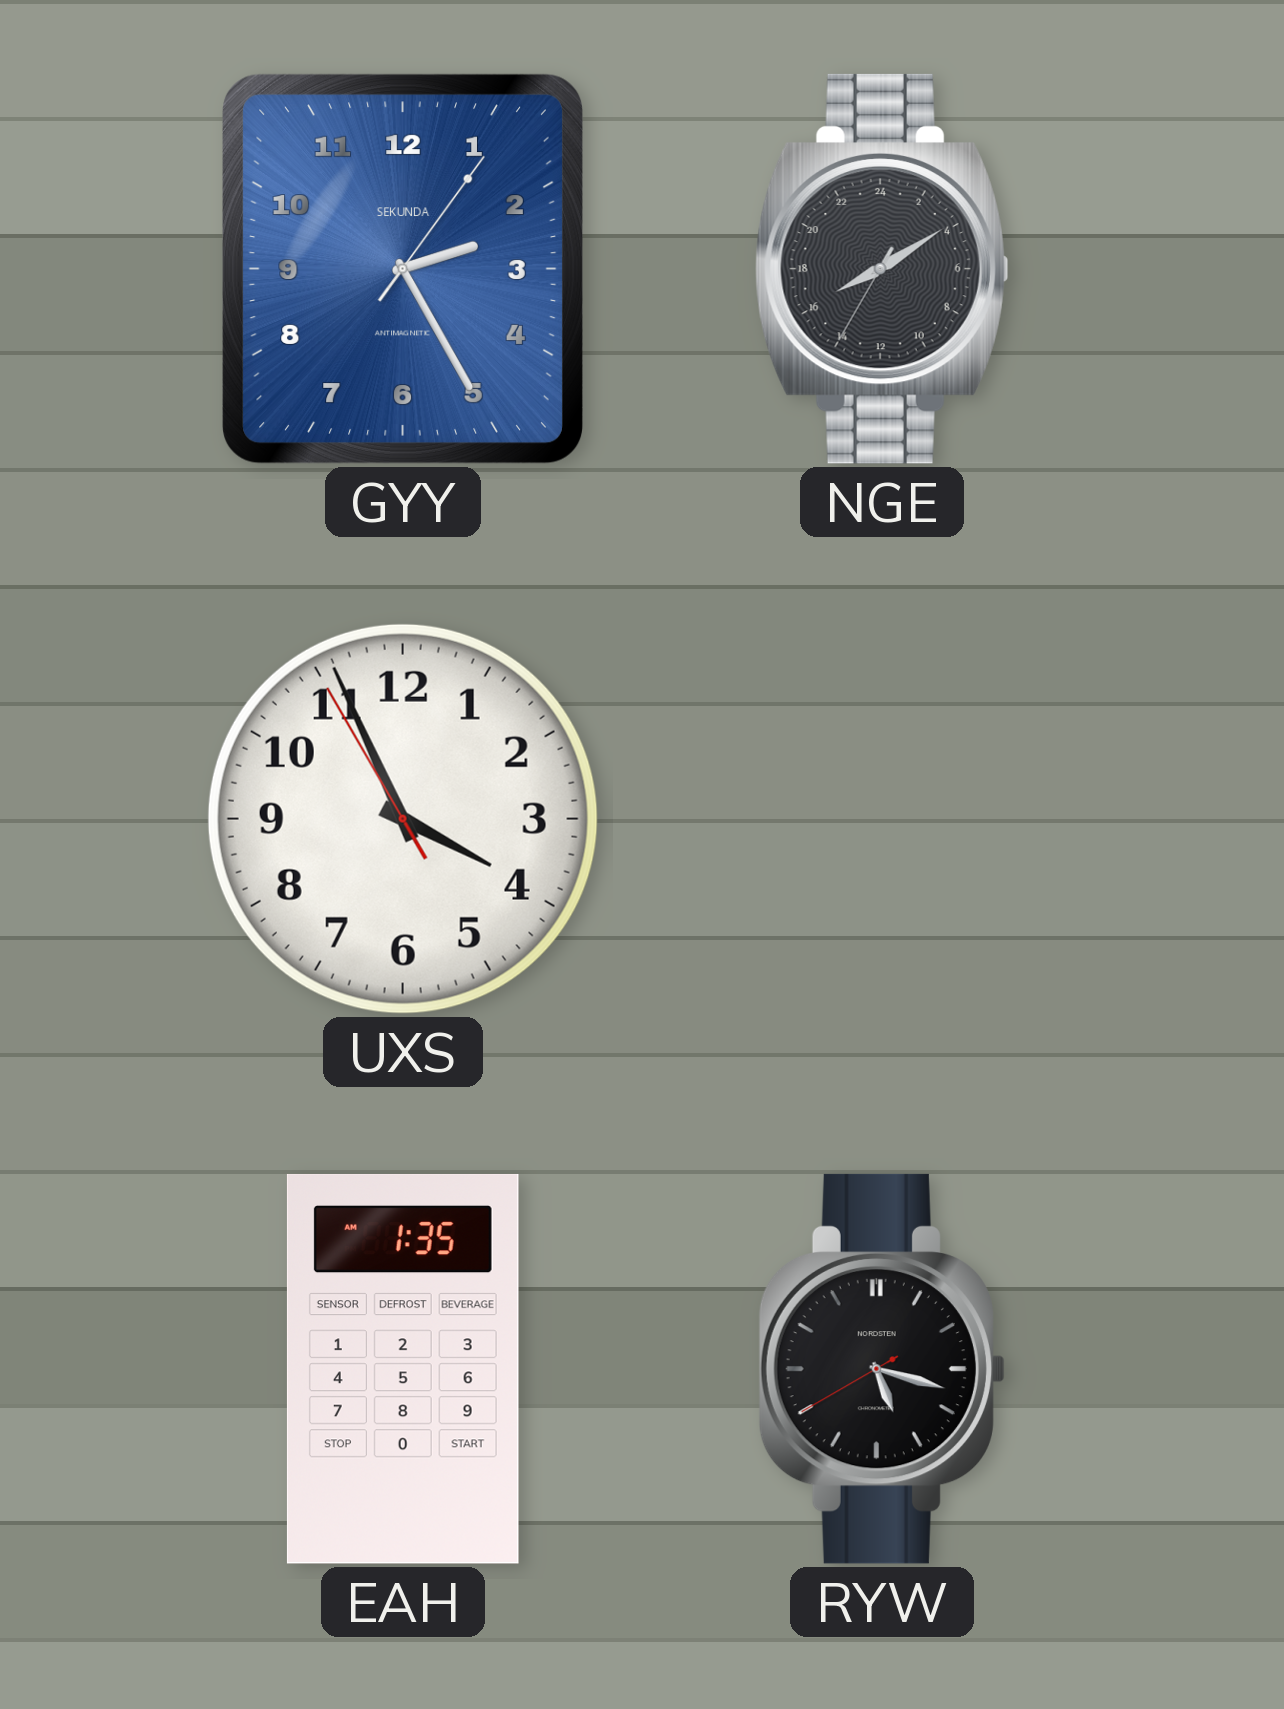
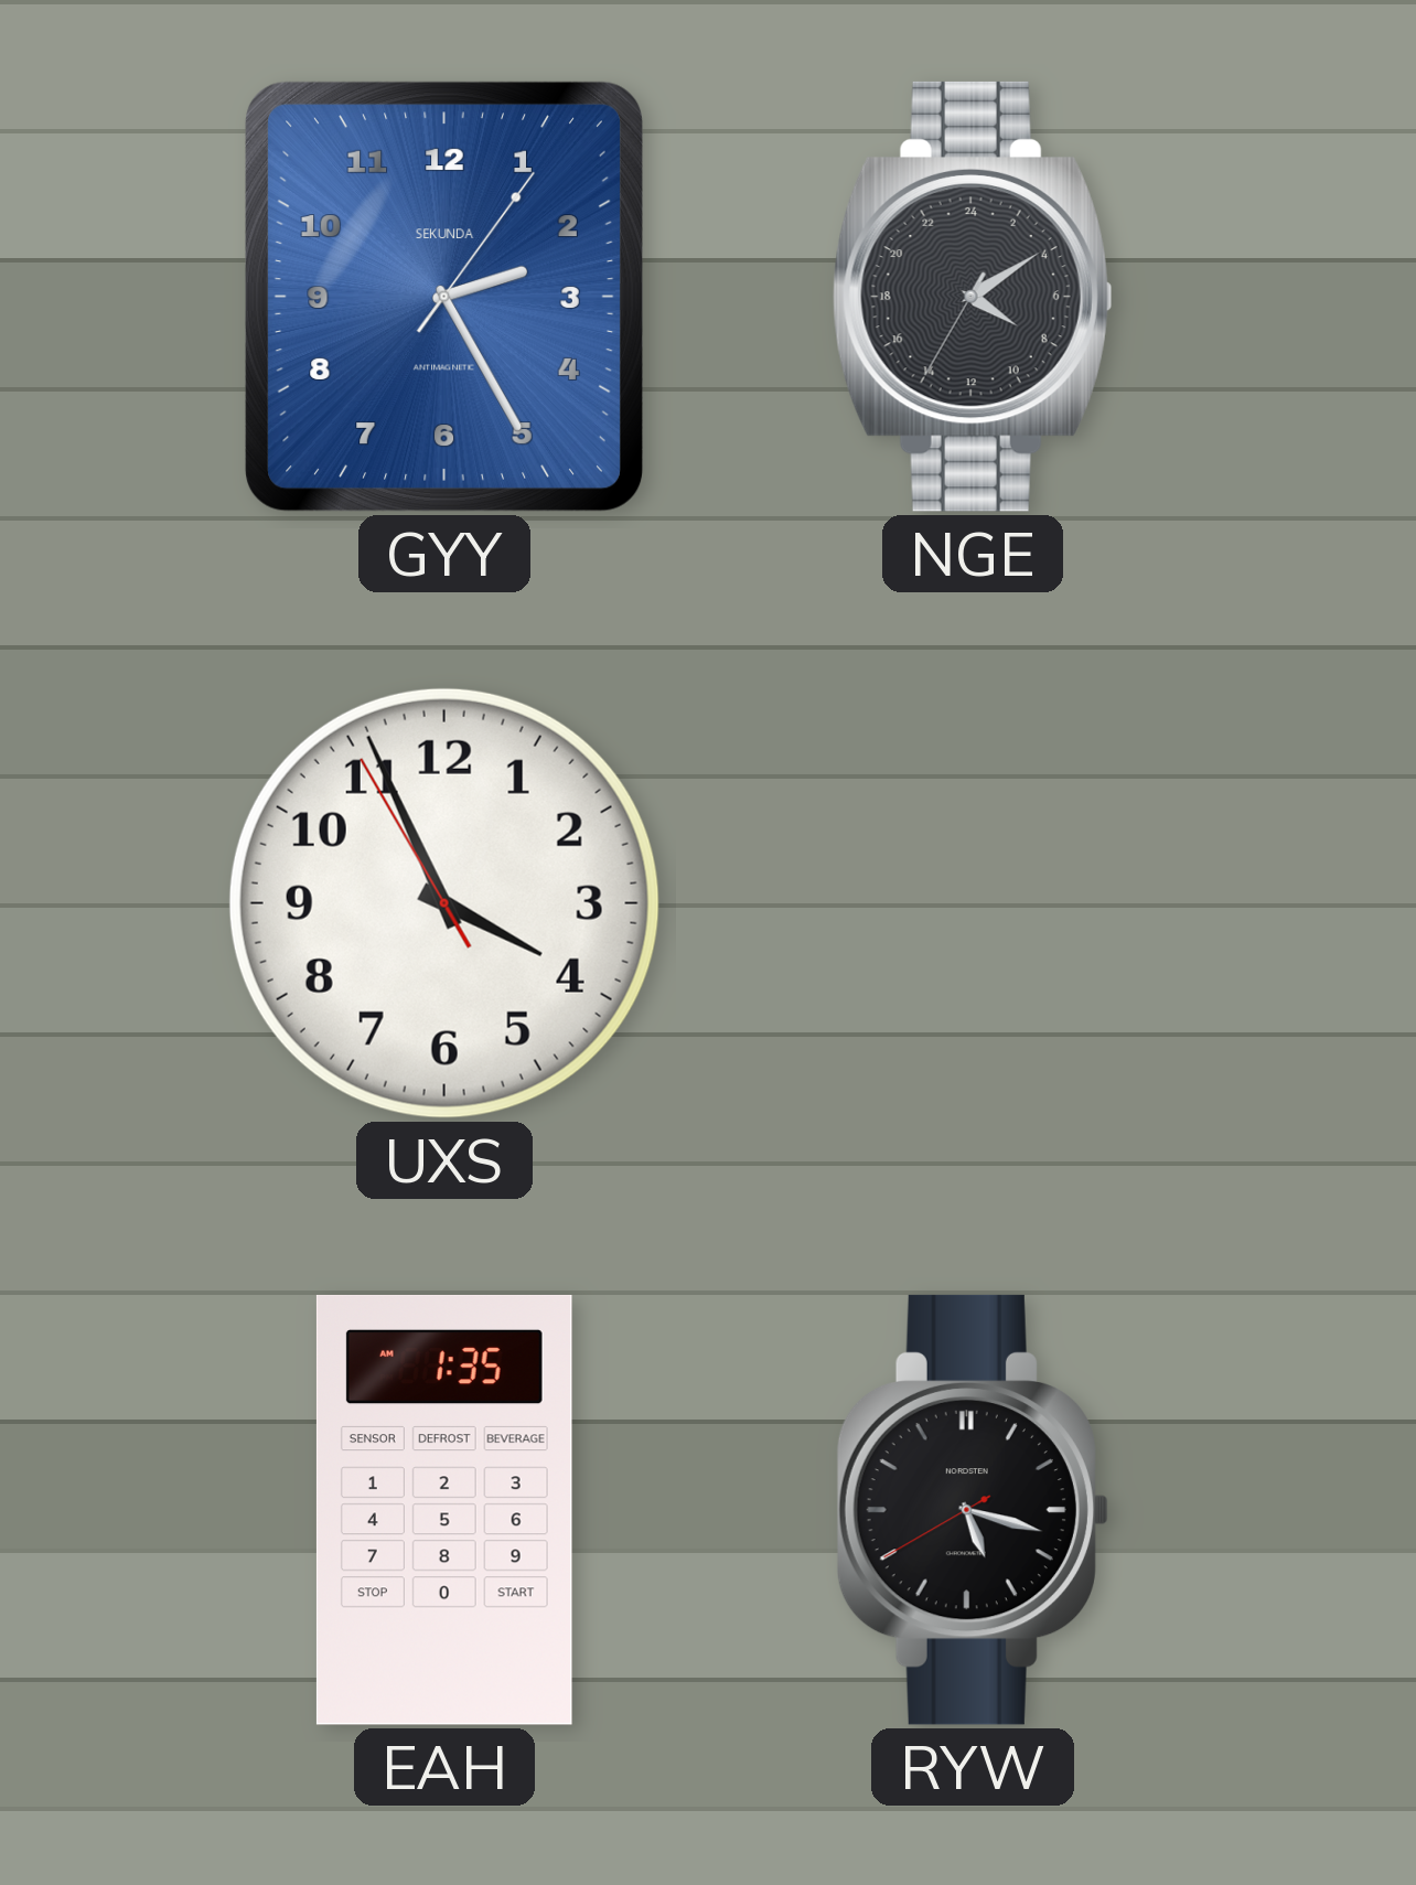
NGE: 16:09 -> 8:09 (973, 297)
